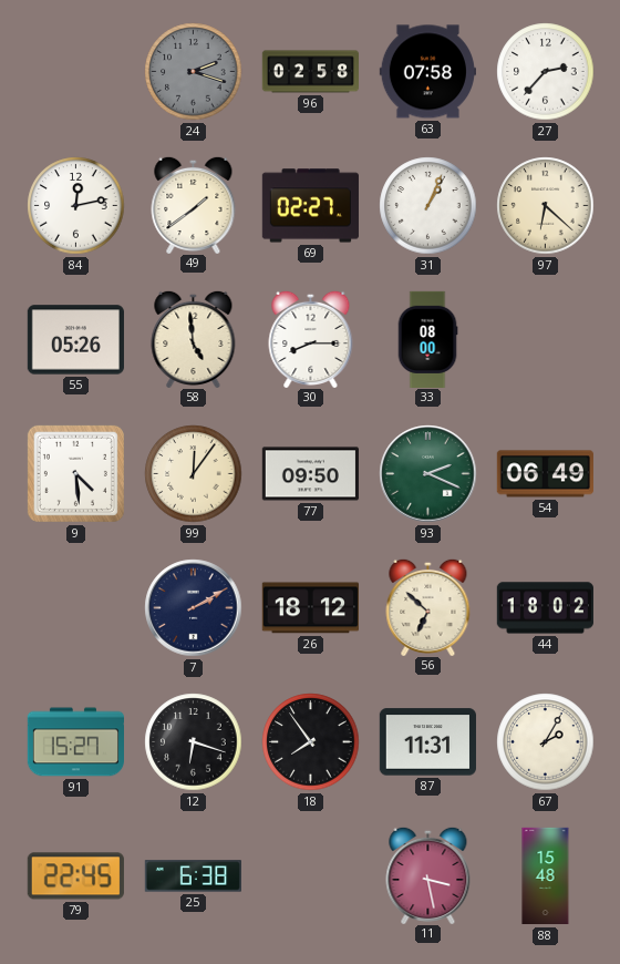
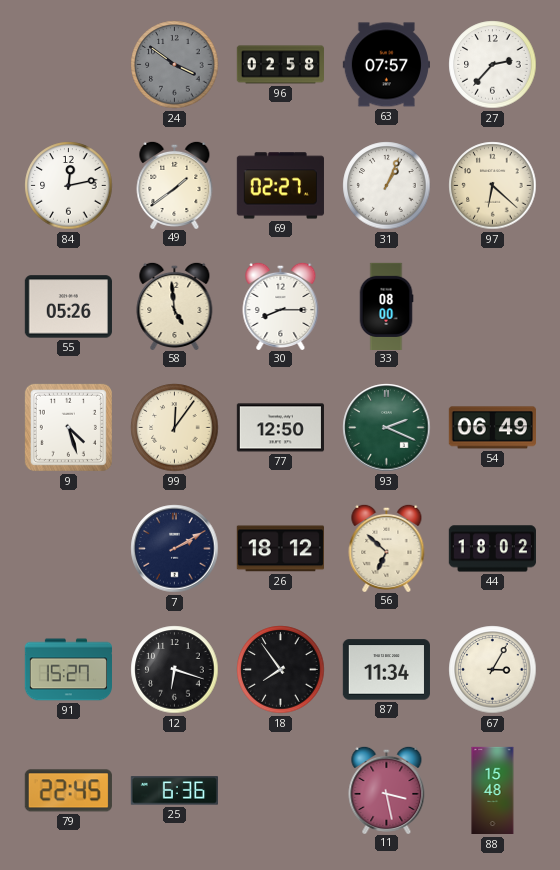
24: 2:18 -> 3:51 (175, 65)
63: 07:58 -> 07:57 (386, 65)
9: 4:29 -> 4:27 (68, 427)
77: 09:50 -> 12:50 (280, 428)
87: 11:31 -> 11:34 (386, 670)
67: 2:05 -> 3:05 (493, 670)
25: 6:38 -> 6:36 (174, 791)
